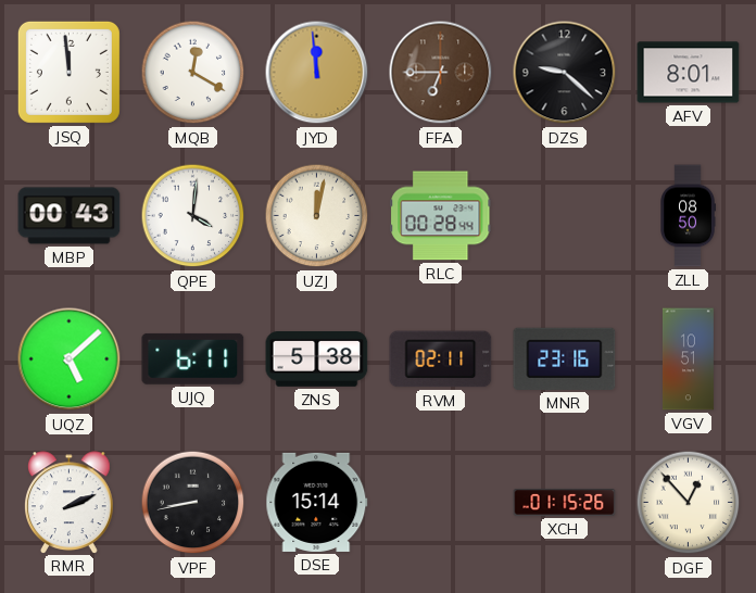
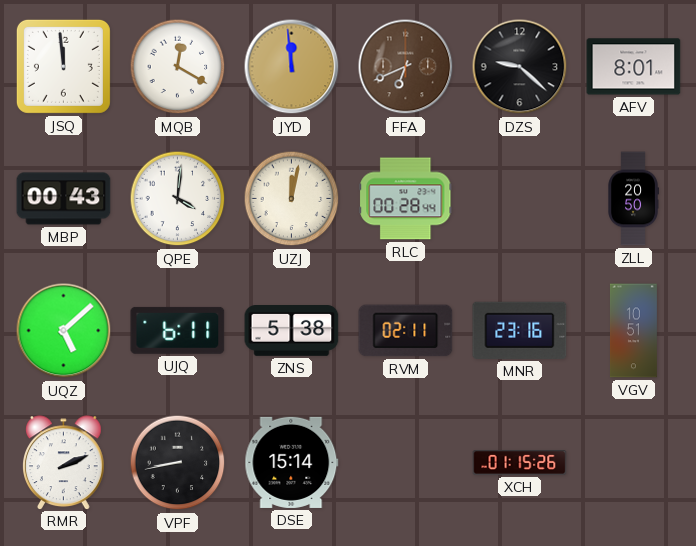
FFA: 6:45 -> 6:41 (406, 67)
ZLL: 08:50 -> 20:50 (633, 199)
DGF: 12:53 -> none (689, 503)
